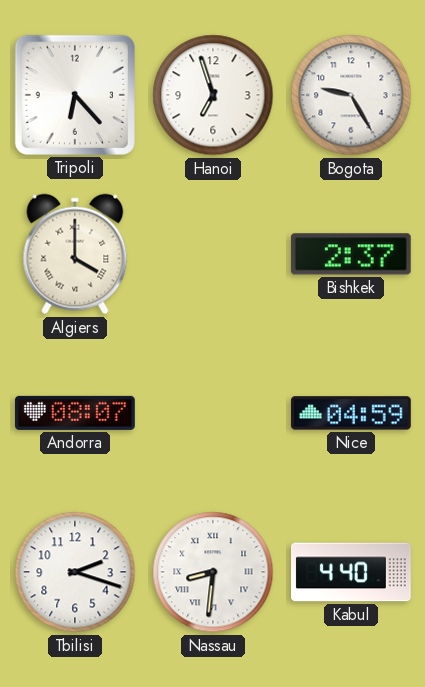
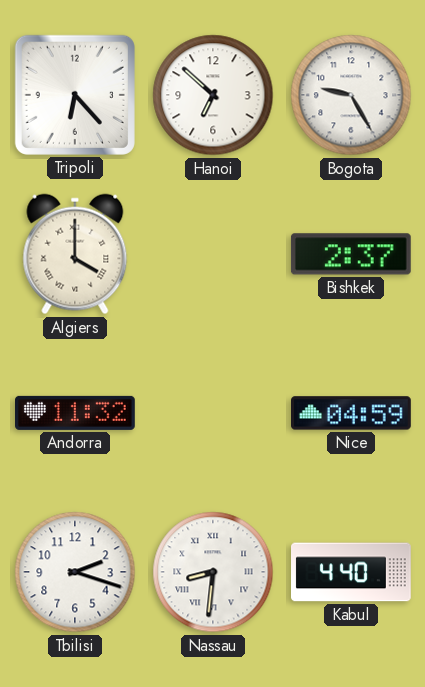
Hanoi: 6:57 -> 6:52 (213, 95)
Andorra: 08:07 -> 11:32 (76, 413)
